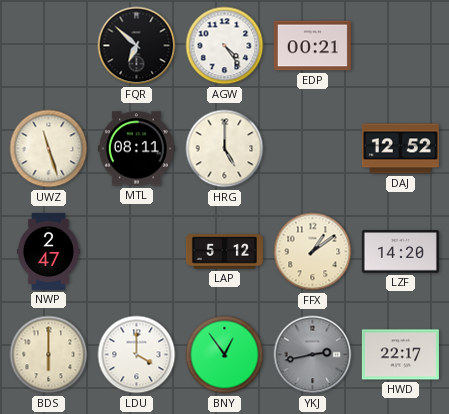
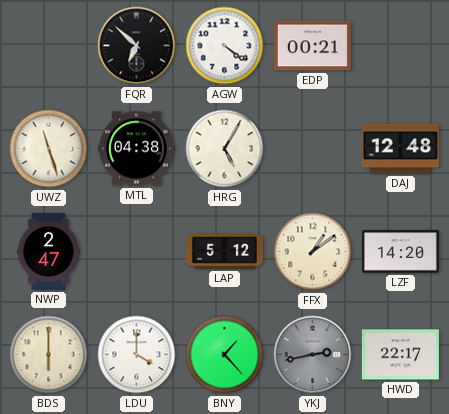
AGW: 4:24 -> 4:21 (225, 46)
MTL: 08:11 -> 04:38 (136, 149)
HRG: 5:00 -> 5:05 (225, 149)
DAJ: 12:52 -> 12:48 (400, 149)
BNY: 12:54 -> 1:23 (225, 355)
